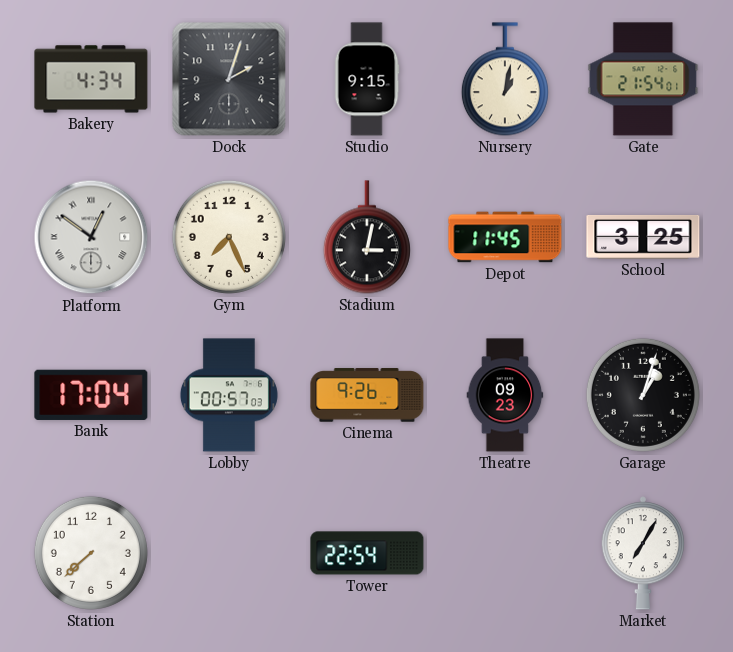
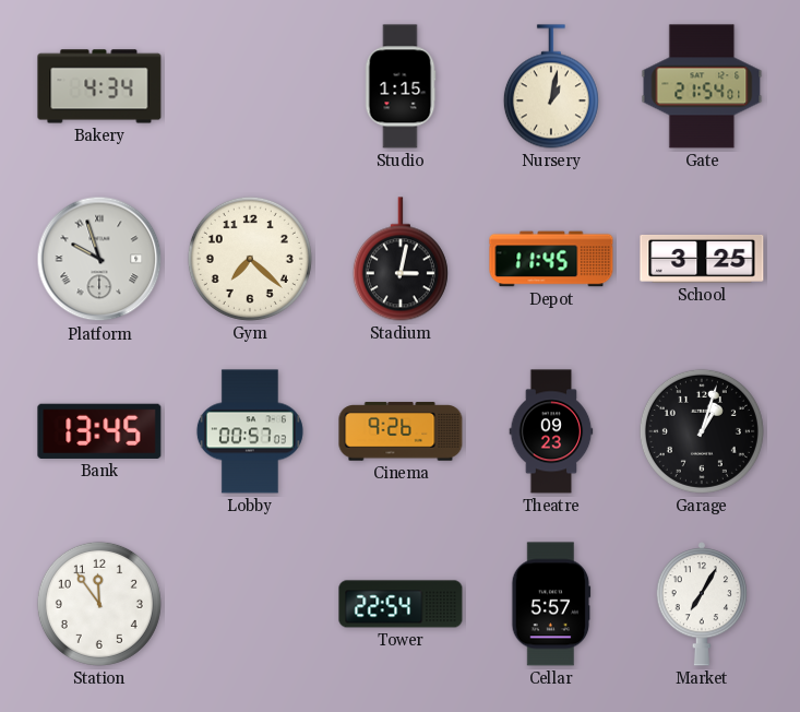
Dock: 2:03 -> none (229, 79)
Studio: 9:15 -> 1:15 (401, 86)
Platform: 12:51 -> 9:57 (99, 259)
Gym: 7:26 -> 7:22 (250, 259)
Bank: 17:04 -> 13:45 (99, 431)
Station: 7:38 -> 11:54 (99, 604)
Cellar: none -> 5:57 (551, 604)
